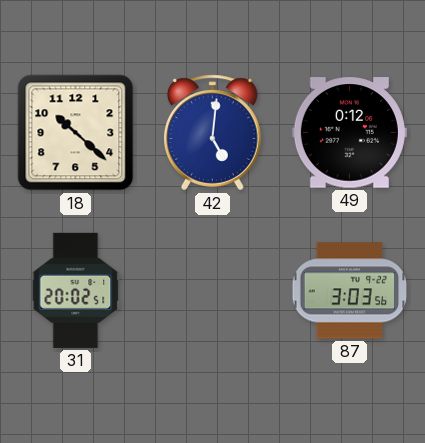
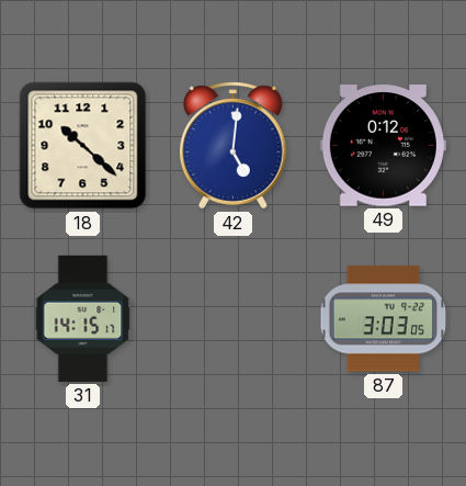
31: 20:02 -> 14:15 (83, 318)
87: 3:03:56 -> 3:03:05 (384, 319)
